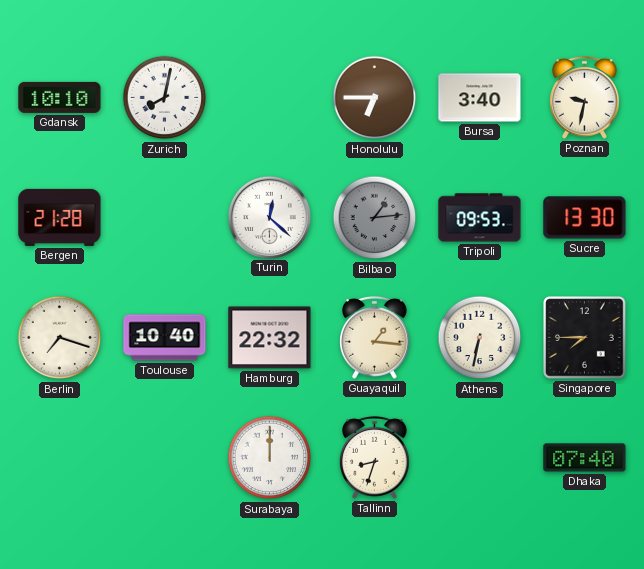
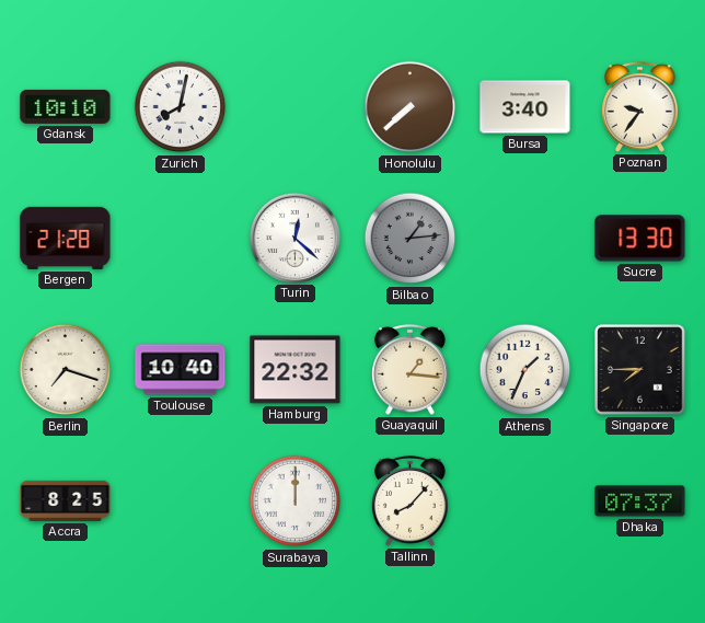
Honolulu: 6:45 -> 7:38 (411, 107)
Poznan: 9:32 -> 9:36 (640, 106)
Tripoli: 09:53 -> none (480, 218)
Athens: 6:32 -> 1:34 (525, 370)
Accra: none -> 8:25 (66, 500)
Tallinn: 8:33 -> 8:07 (411, 500)
Dhaka: 07:40 -> 07:37 (640, 501)
